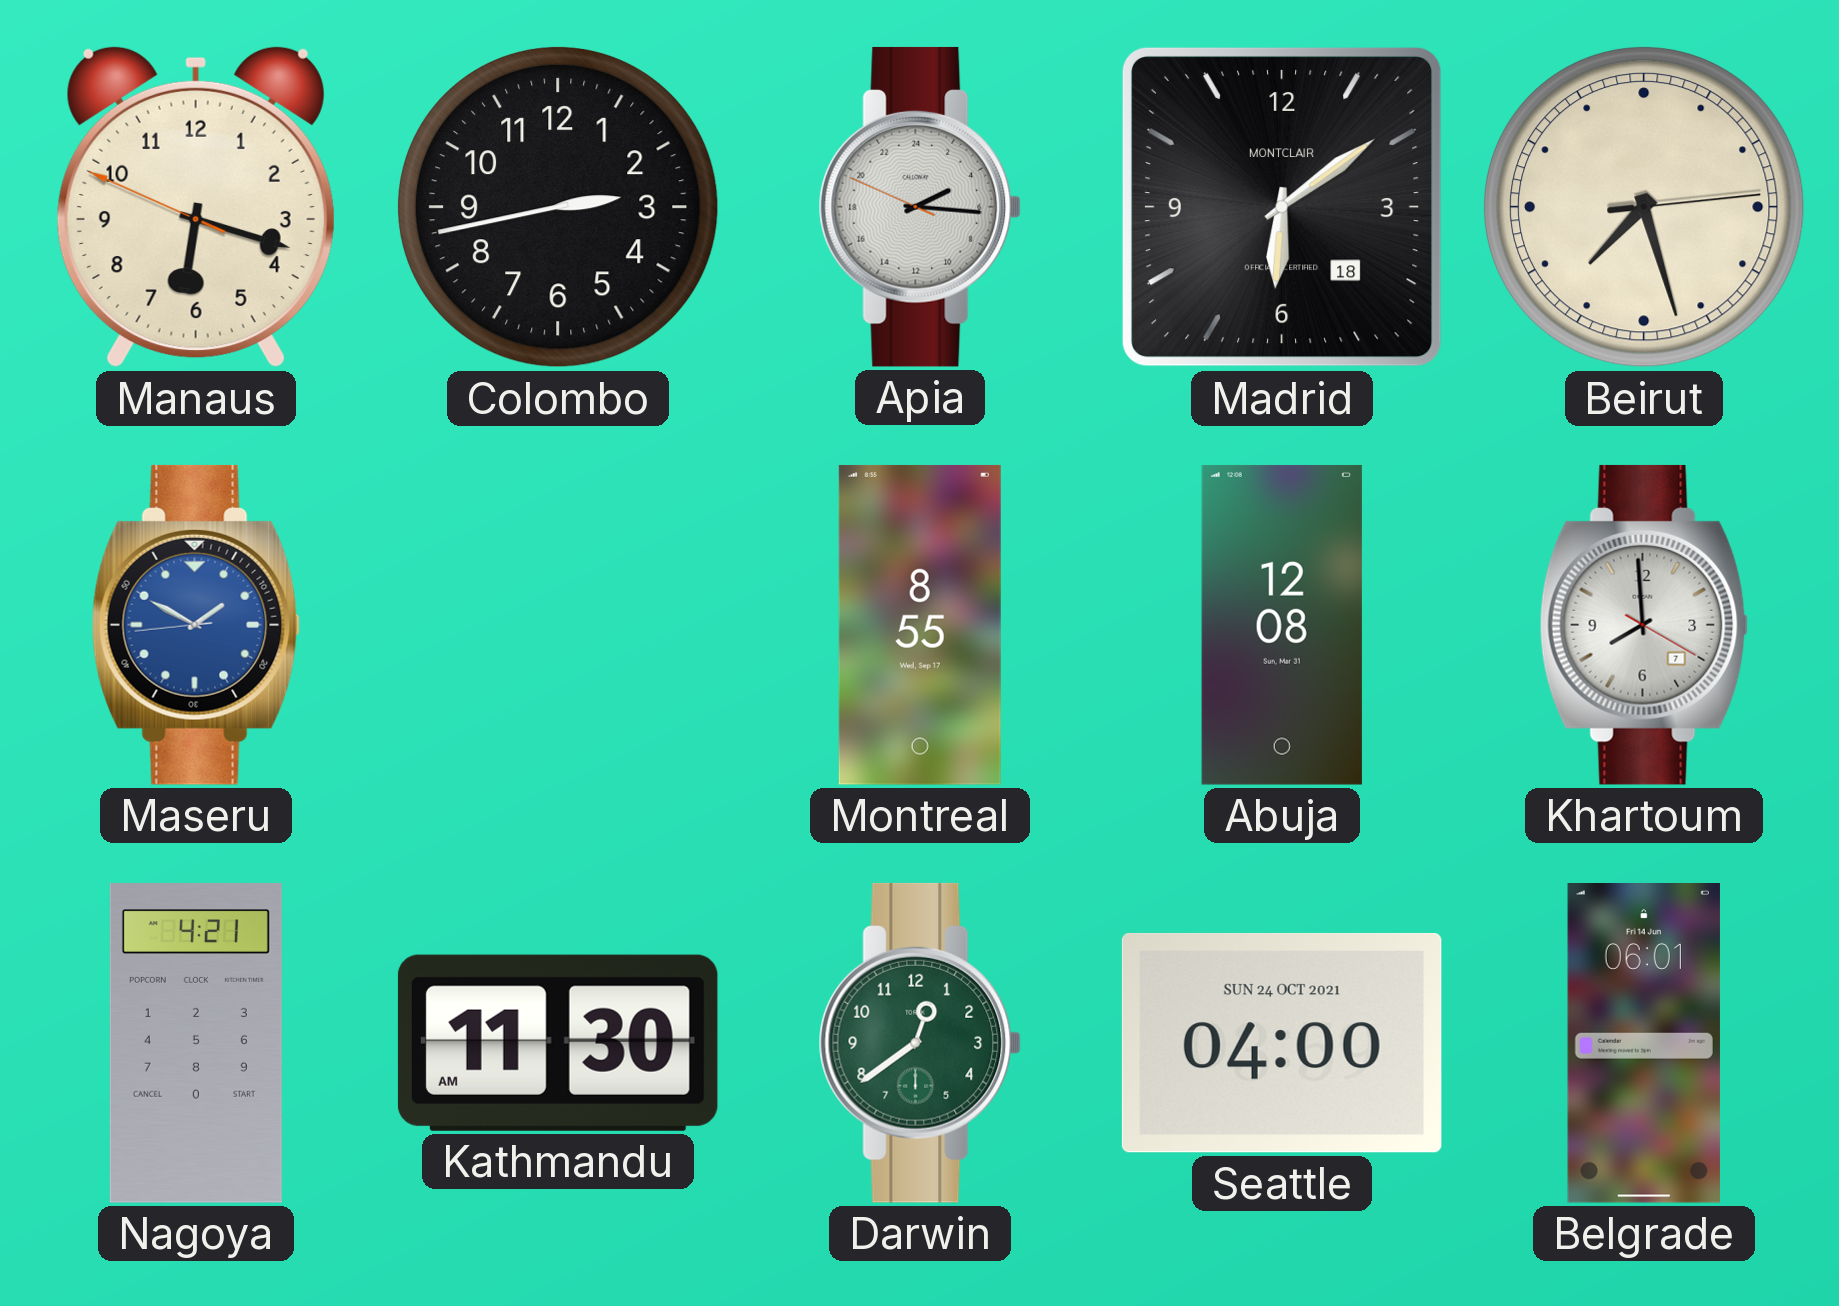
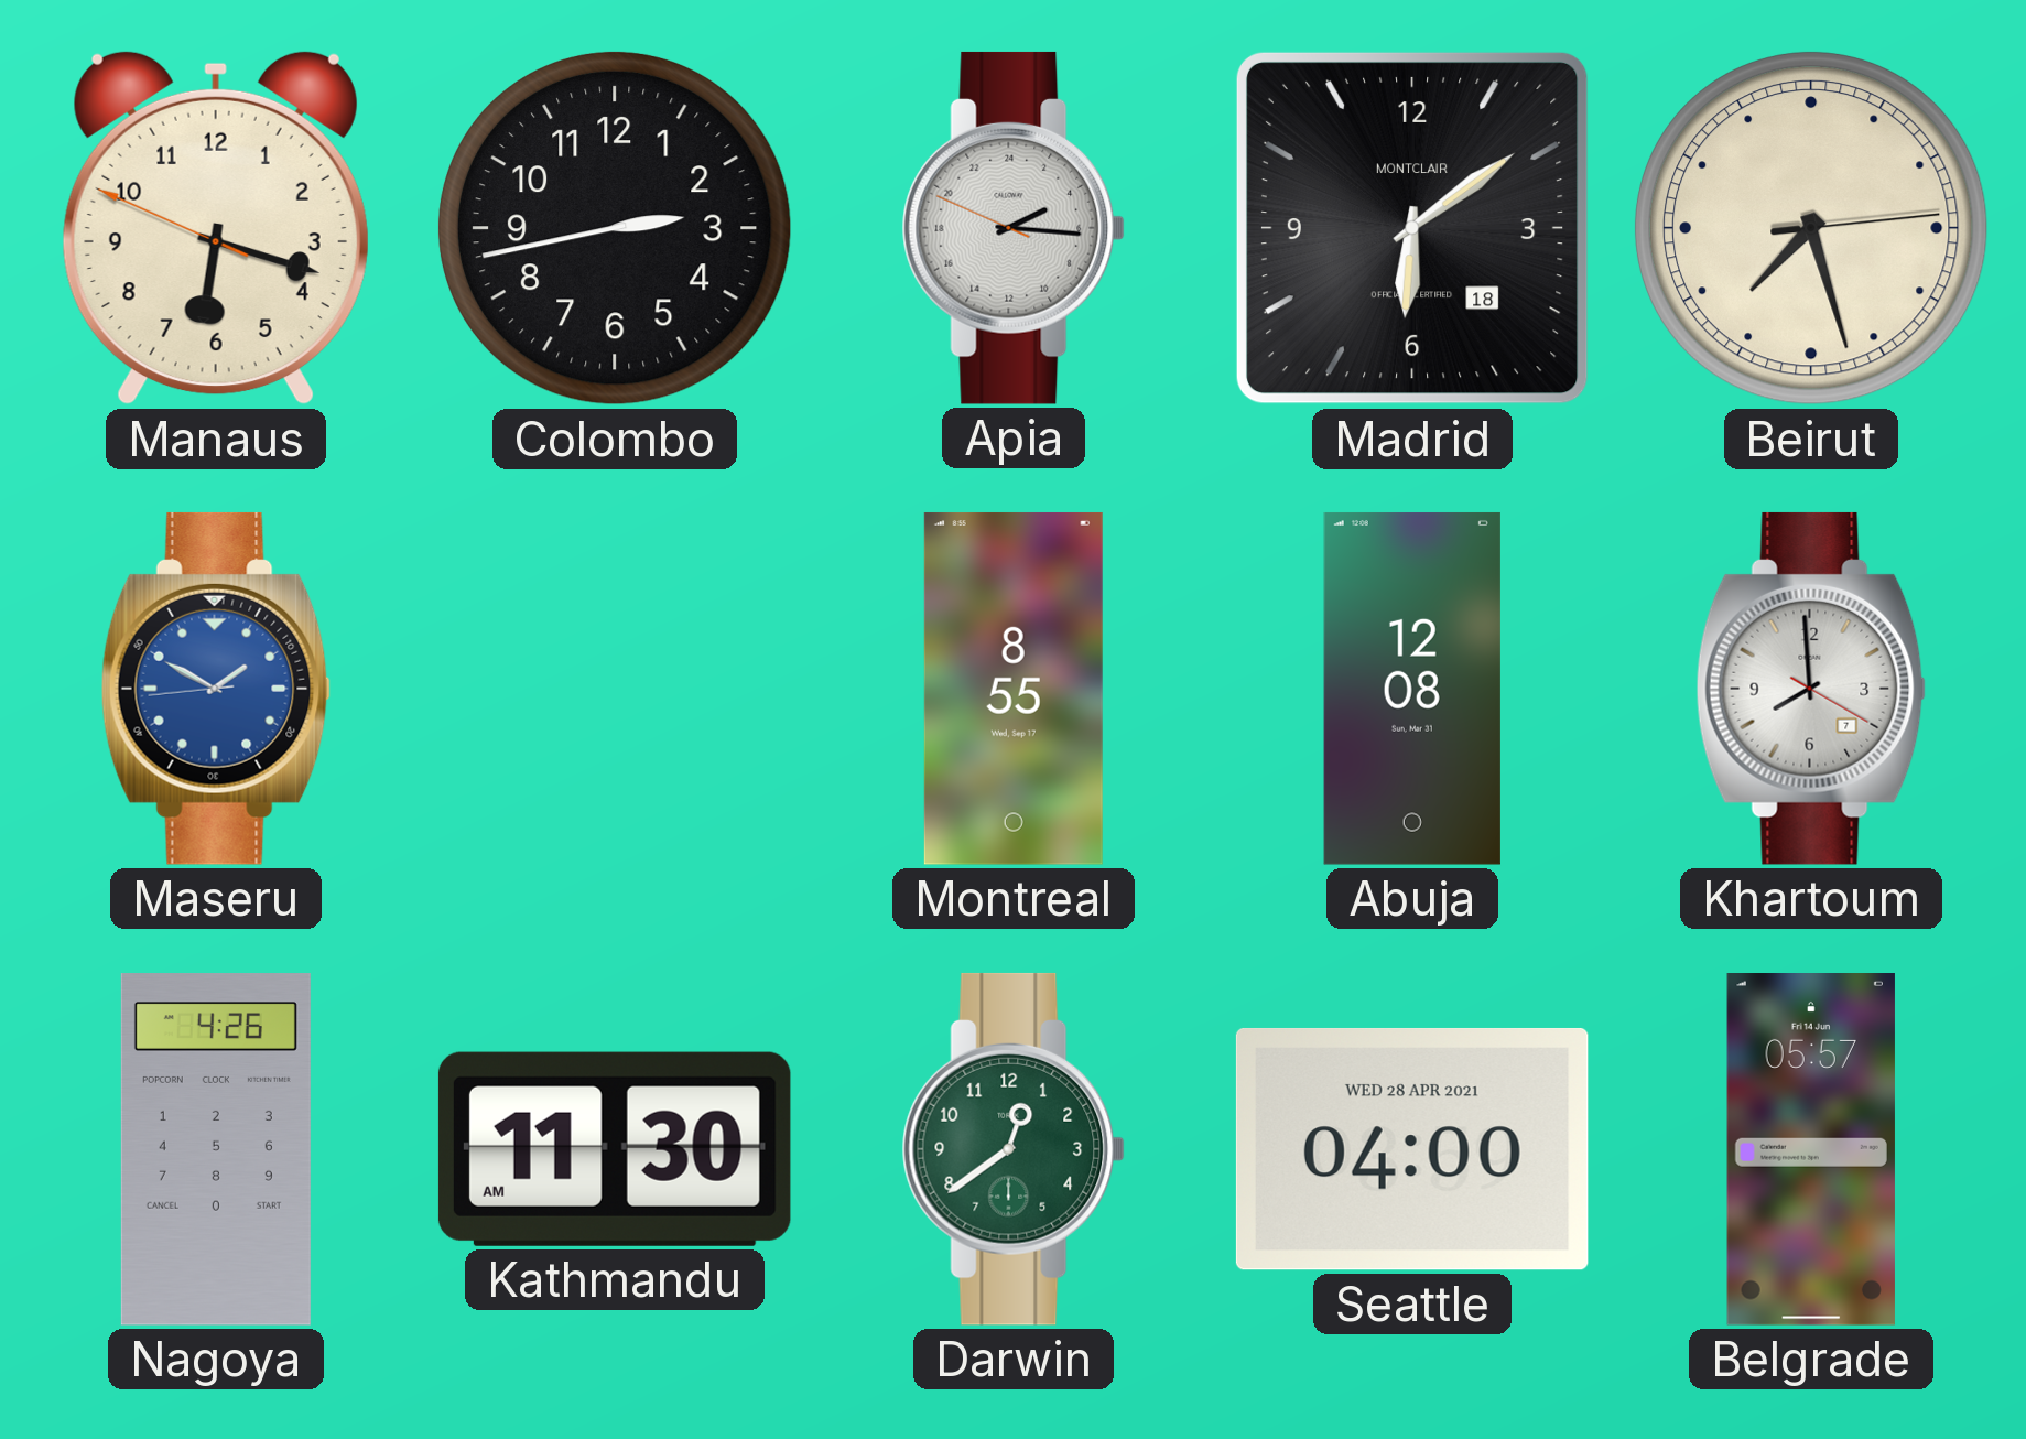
Nagoya: 4:21 -> 4:26 (216, 1149)
Seattle date: SUN 24 OCT 2021 -> WED 28 APR 2021 (1412, 1149)
Belgrade: 06:01 -> 05:57 (1811, 1150)
